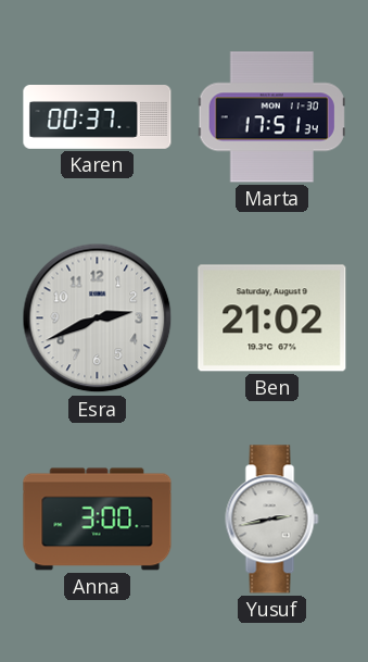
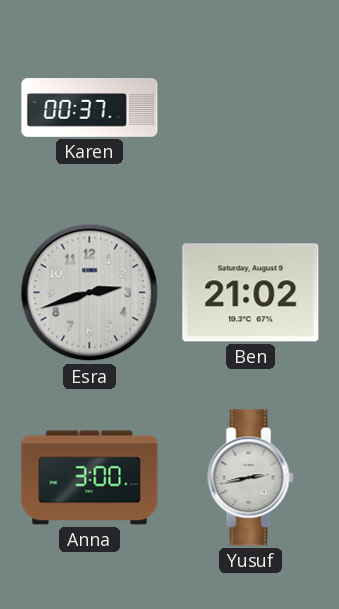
Marta: 17:51 -> none (271, 117)
Esra: 2:41 -> 2:42 (90, 293)
